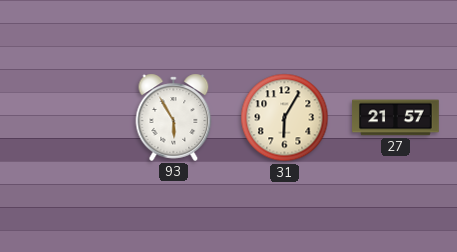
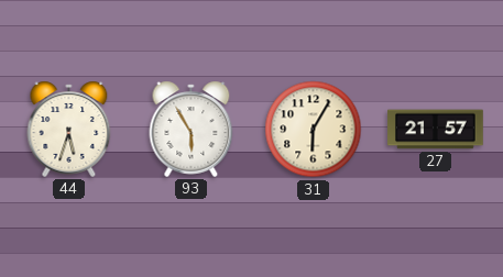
44: none -> 5:33 (69, 129)
